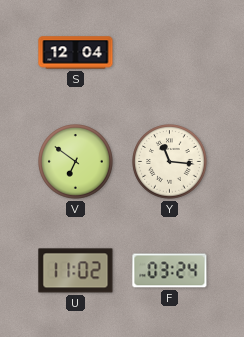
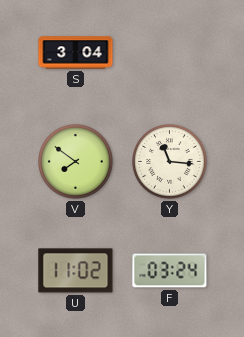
S: 12:04 -> 3:04 (76, 53)
V: 6:51 -> 7:51 (76, 162)
